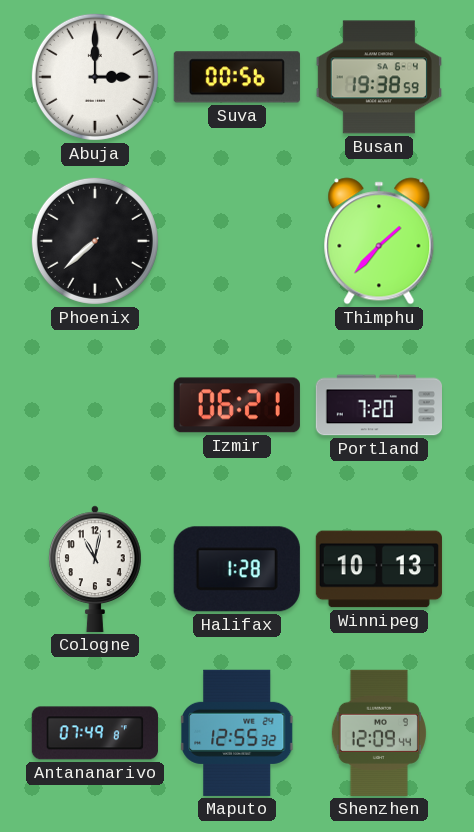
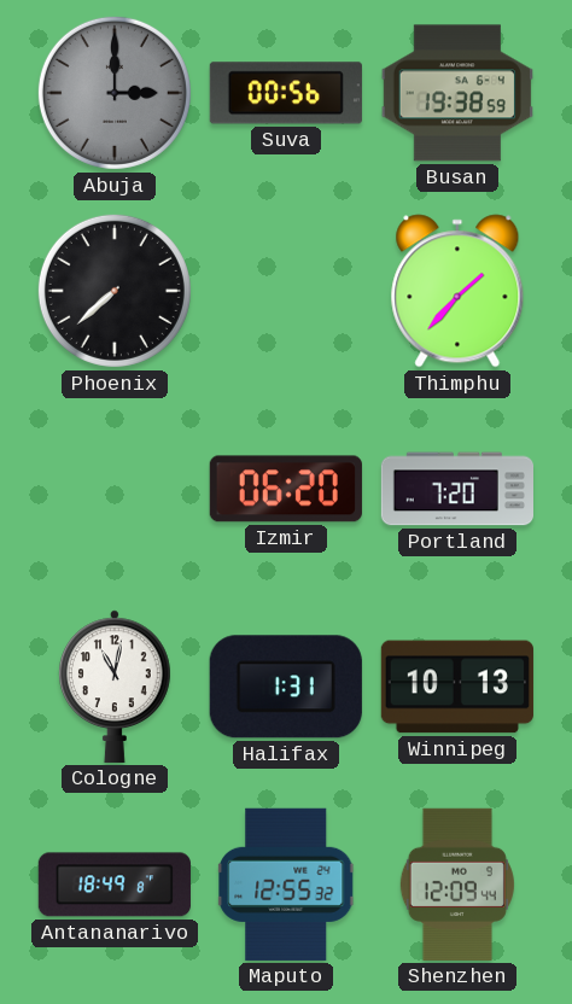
Abuja dial: white -> grey (115, 93)
Izmir: 06:21 -> 06:20 (286, 489)
Halifax: 1:28 -> 1:31 (286, 687)
Antananarivo: 07:49 -> 18:49 (115, 885)
